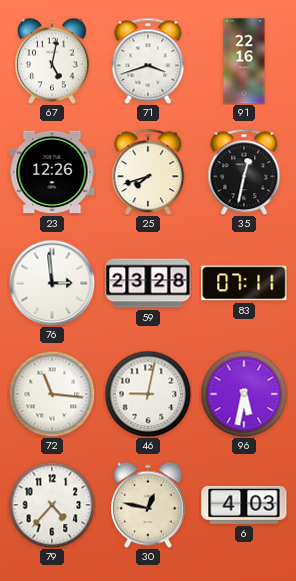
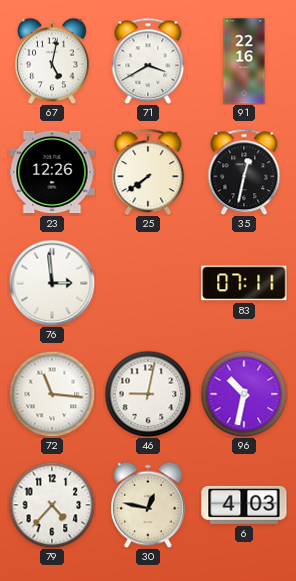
71: 3:42 -> 3:40 (148, 61)
25: 7:42 -> 7:39 (148, 172)
59: 23:28 -> none (148, 283)
96: 5:32 -> 10:32 (244, 394)
